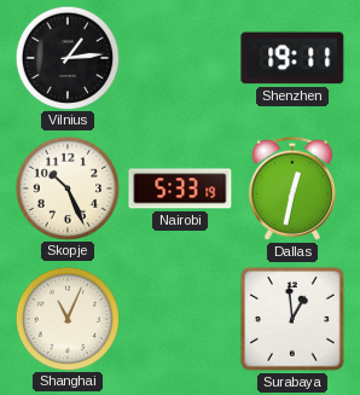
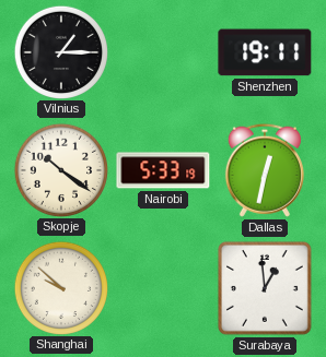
Vilnius: 1:14 -> 1:15 (60, 51)
Skopje: 10:26 -> 10:21 (60, 169)
Shanghai: 11:04 -> 9:52 (60, 287)
